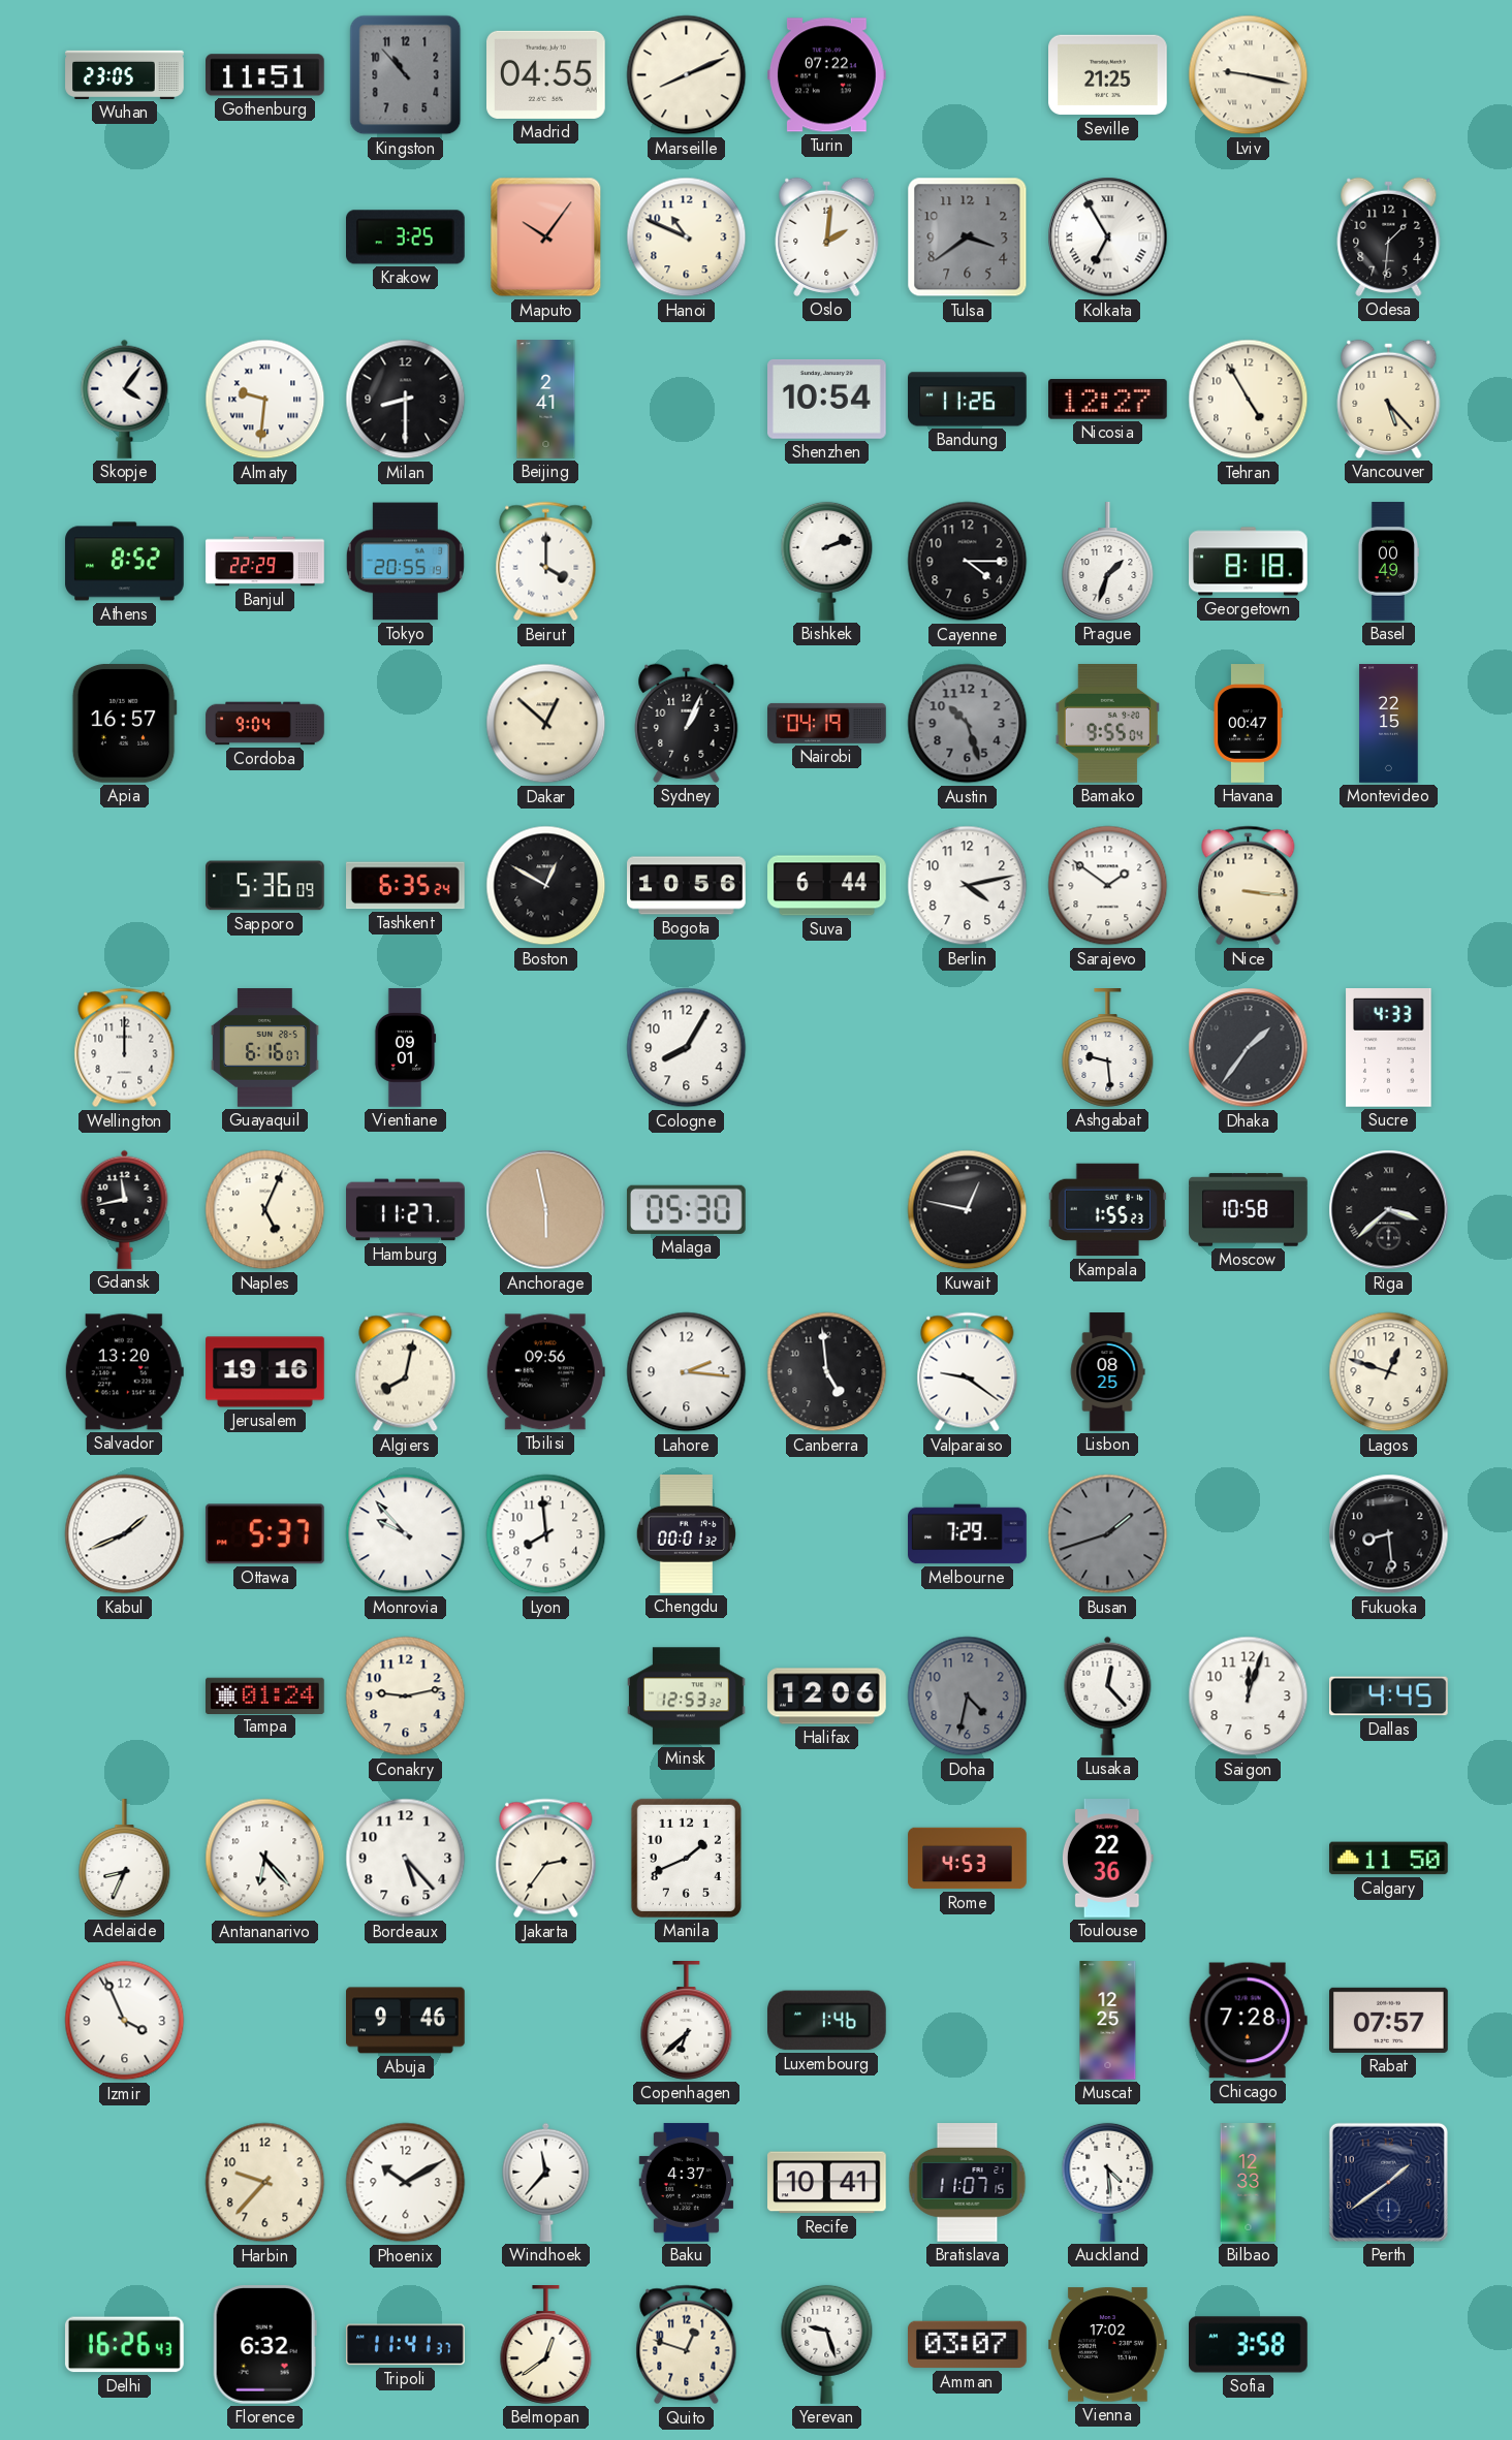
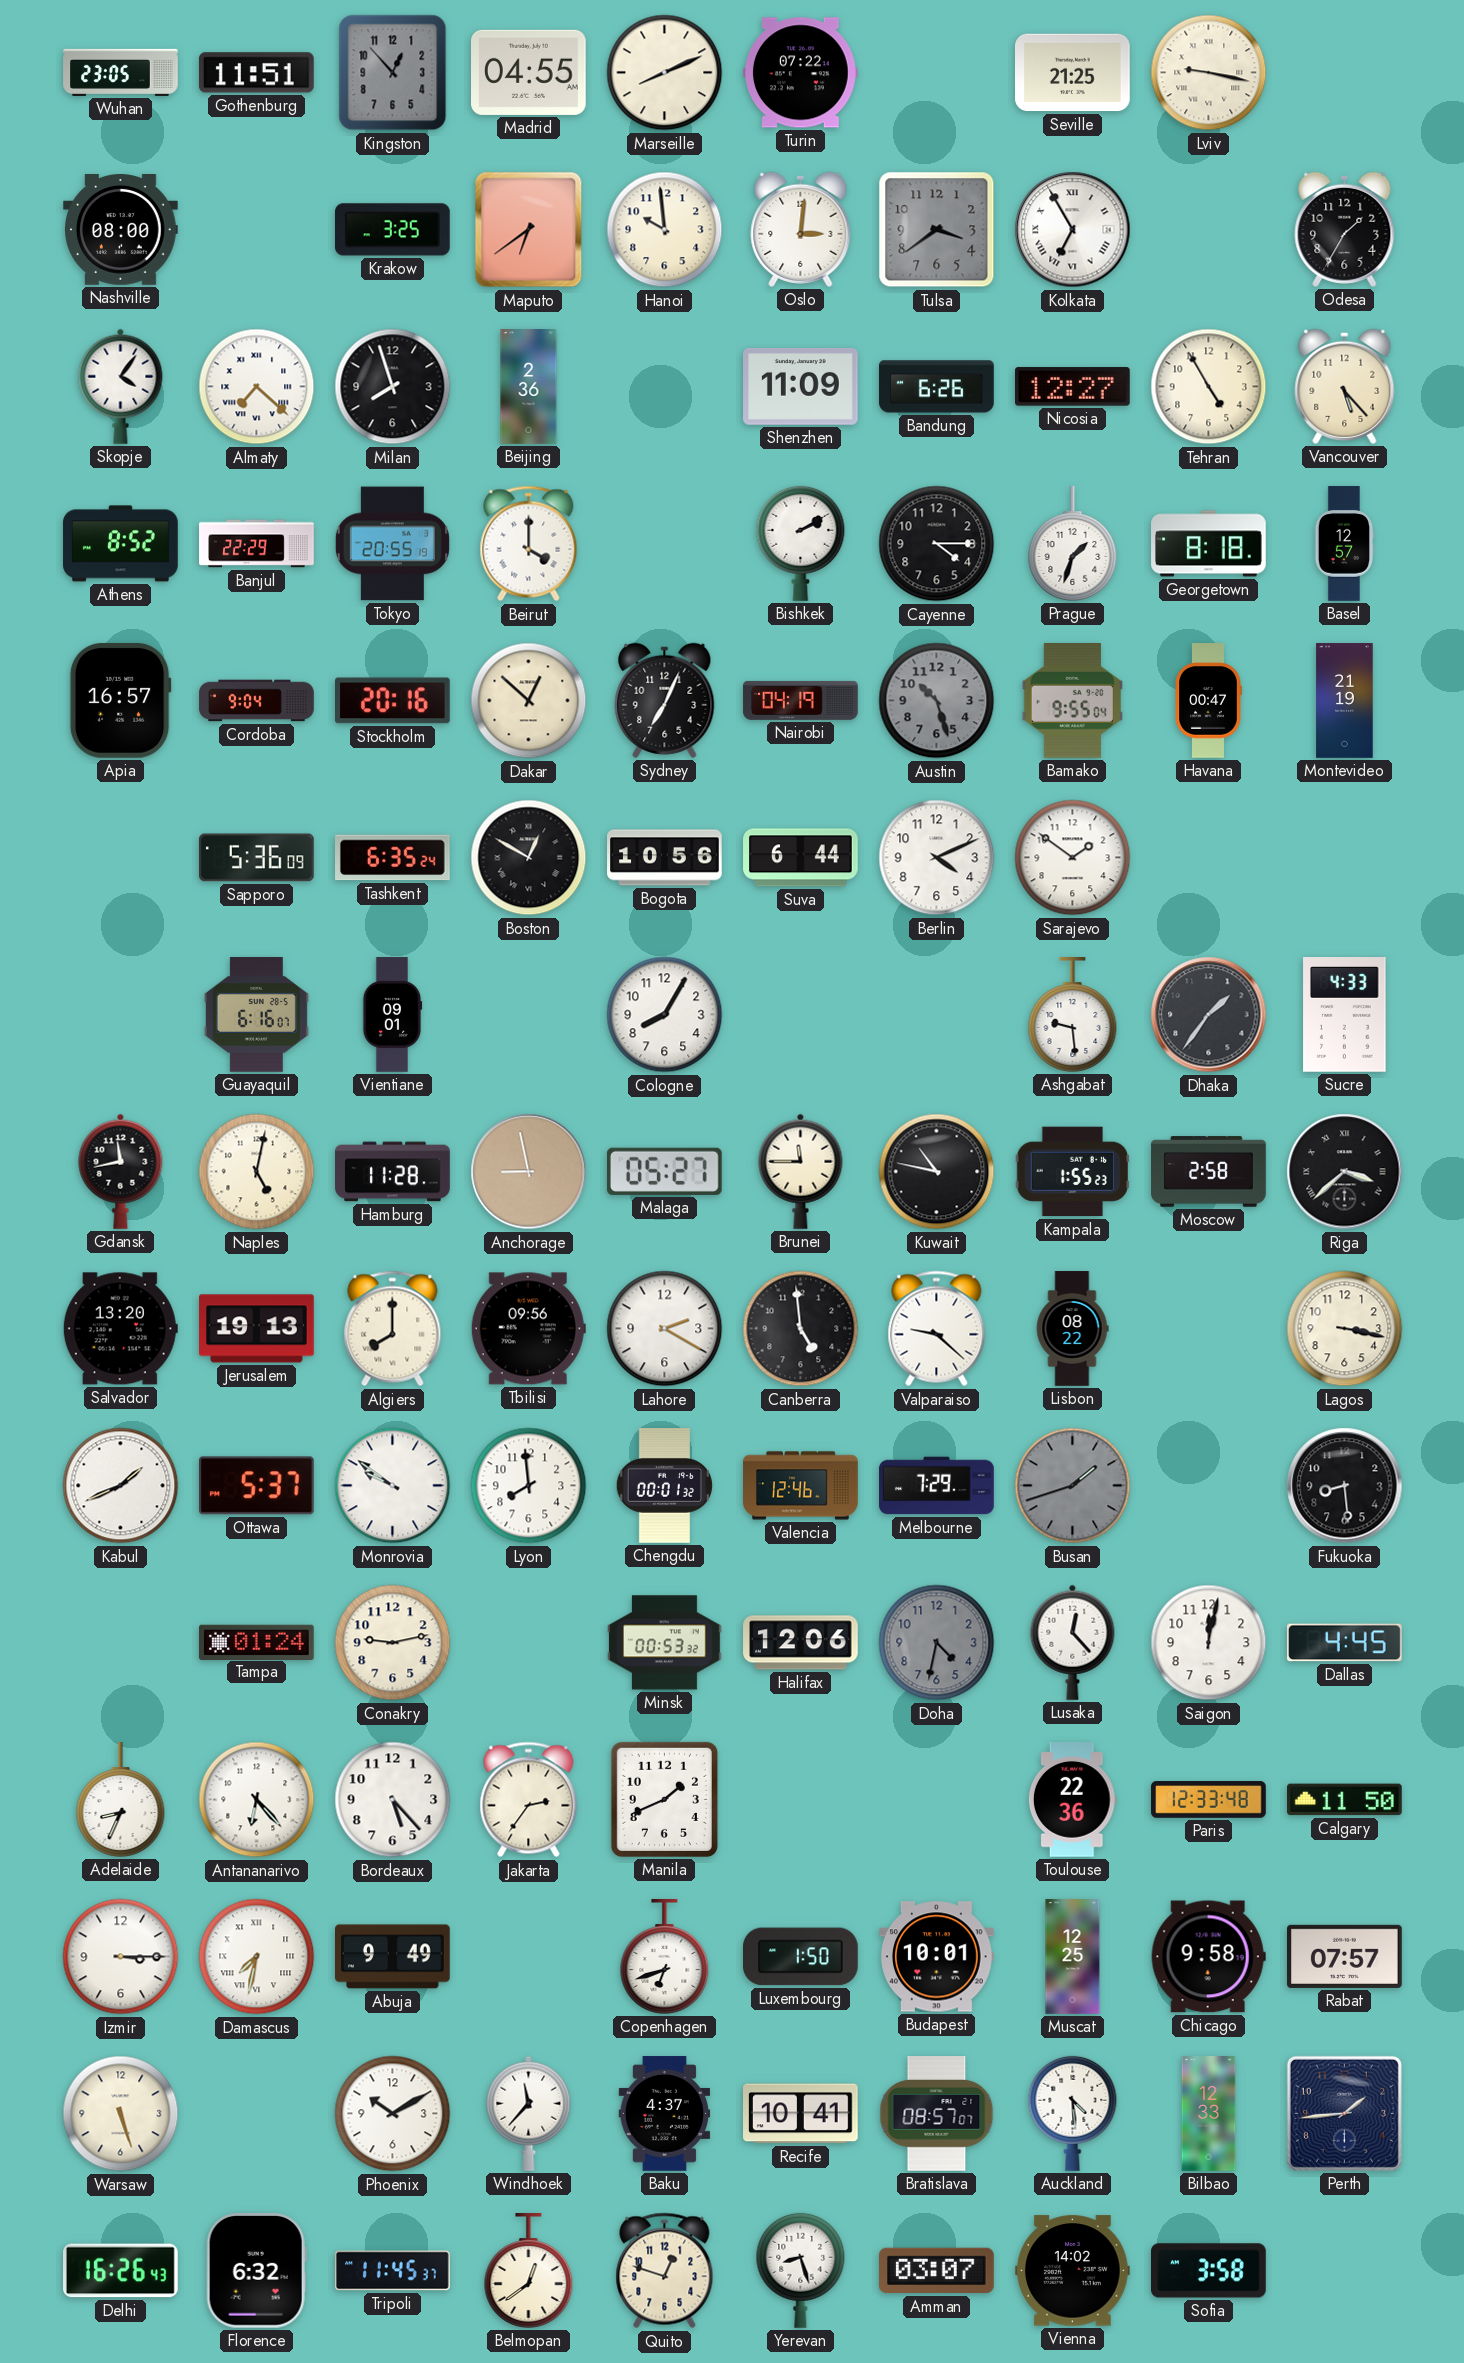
Kingston: 10:53 -> 12:53 (393, 73)
Nashville: none -> 08:00 (121, 230)
Maputo: 10:06 -> 6:39 (529, 230)
Hanoi: 10:49 -> 9:59 (665, 230)
Oslo: 2:01 -> 3:01 (801, 229)
Odesa: 1:31 -> 1:35 (1345, 229)
Almaty: 9:31 -> 7:22 (257, 387)
Milan: 8:30 -> 7:57 (393, 387)
Beijing: 2:41 -> 2:36 (529, 387)
Shenzhen: 10:54 -> 11:09 (801, 386)
Bandung: 11:26 -> 6:26 (937, 387)
Bishkek: 2:12 -> 2:10 (801, 543)
Basel: 00:49 -> 12:57 (1343, 544)
Stockholm: none -> 20:16 (393, 701)
Sydney: 1:04 -> 7:04 (665, 700)
Montevideo: 22:15 -> 21:19 (1345, 701)
Berlin: 4:13 -> 4:11 (937, 858)
Nice: 3:16 -> none (1249, 886)
Wellington: 12:00 -> none (125, 1048)
Naples: 5:04 -> 5:02 (257, 1172)
Hamburg: 11:27 -> 11:28 (393, 1172)
Anchorage: 5:58 -> 8:58 (529, 1172)
Malaga: 05:30 -> 05:27 (664, 1171)
Brunei: none -> 11:45 (801, 1171)
Kuwait: 12:47 -> 10:47 (937, 1172)
Moscow: 10:58 -> 2:58 (1209, 1172)
Jerusalem: 19:16 -> 19:13 (257, 1329)
Algiers: 8:02 -> 8:00 (393, 1329)
Lahore: 2:16 -> 2:20 (665, 1329)
Valparaiso: 9:21 -> 9:22 (937, 1329)
Lisbon: 08:25 -> 08:22 (1072, 1329)
Lagos: 12:48 -> 3:17 (1345, 1329)
Monrovia: 9:53 -> 9:51 (393, 1486)
Valencia: none -> 12:46 (801, 1486)
Minsk: 12:53 -> 00:53 (665, 1643)
Saigon: 12:03 -> 12:02 (1209, 1643)
Rome: 4:53 -> none (968, 1859)
Paris: none -> 12:33 (1209, 1800)
Izmir: 3:56 -> 3:15 (121, 1957)
Damascus: none -> 7:32 (257, 1957)
Abuja: 9:46 -> 9:49 (393, 1957)
Copenhagen: 6:38 -> 6:42 (665, 1957)
Luxembourg: 1:46 -> 1:50 (801, 1957)
Budapest: none -> 10:01 (937, 1957)
Chicago: 7:28 -> 9:58 (1208, 1957)
Warsaw: none -> 5:27 (121, 2114)
Harbin: 9:37 -> none (265, 2183)
Bratislava: 11:07 -> 08:57 (937, 2114)
Perth: 1:39 -> 1:44 (1344, 2113)
Tripoli: 11:41 -> 11:45 (393, 2271)
Yerevan: 9:27 -> 8:27 (801, 2270)
Vienna: 17:02 -> 14:02 (1073, 2271)
